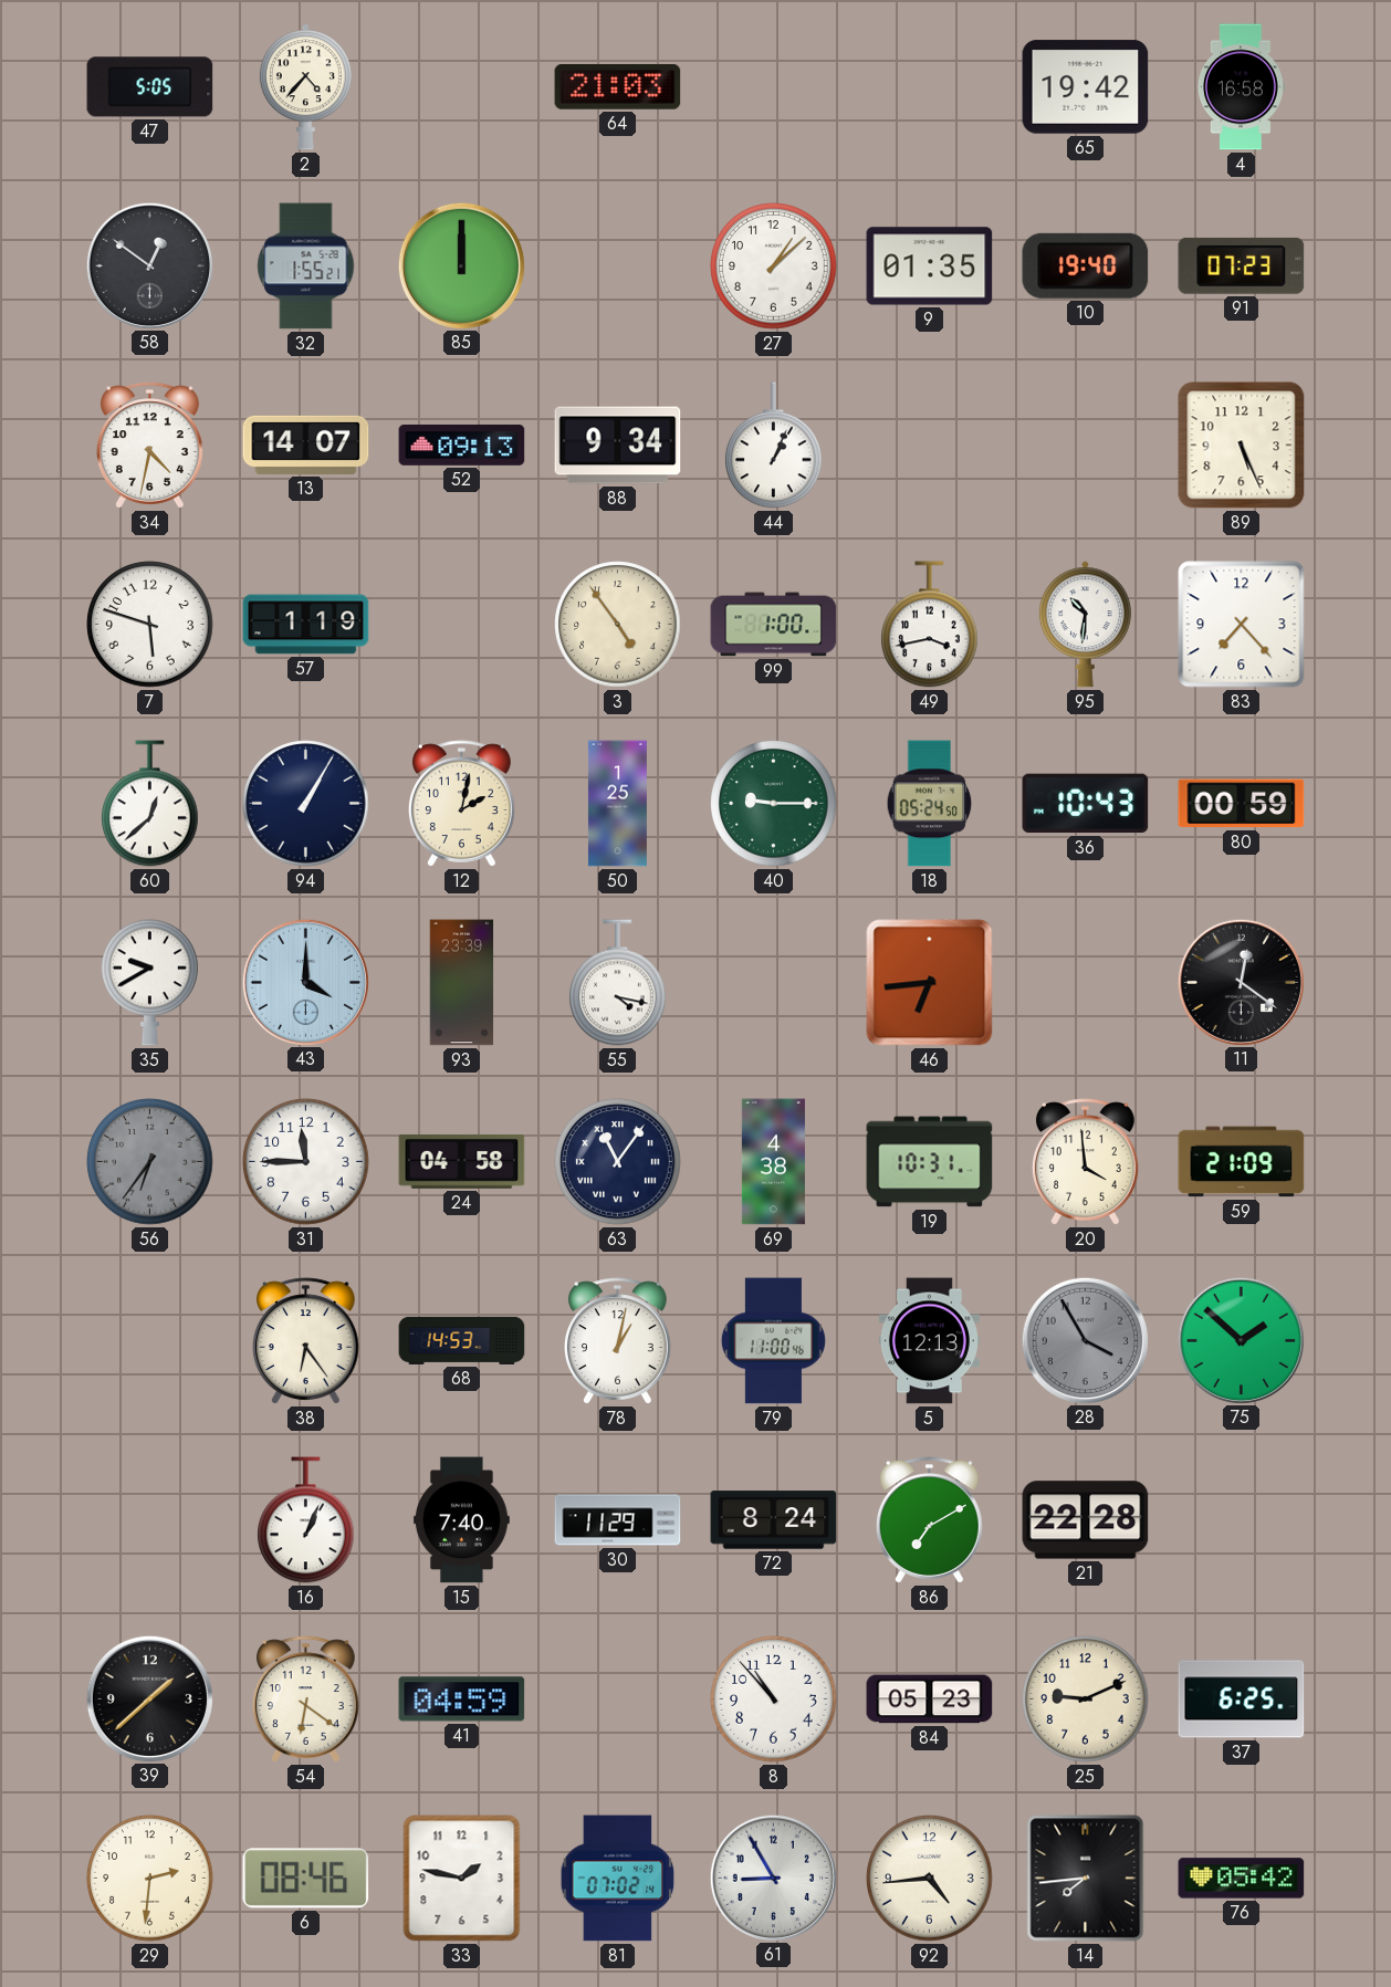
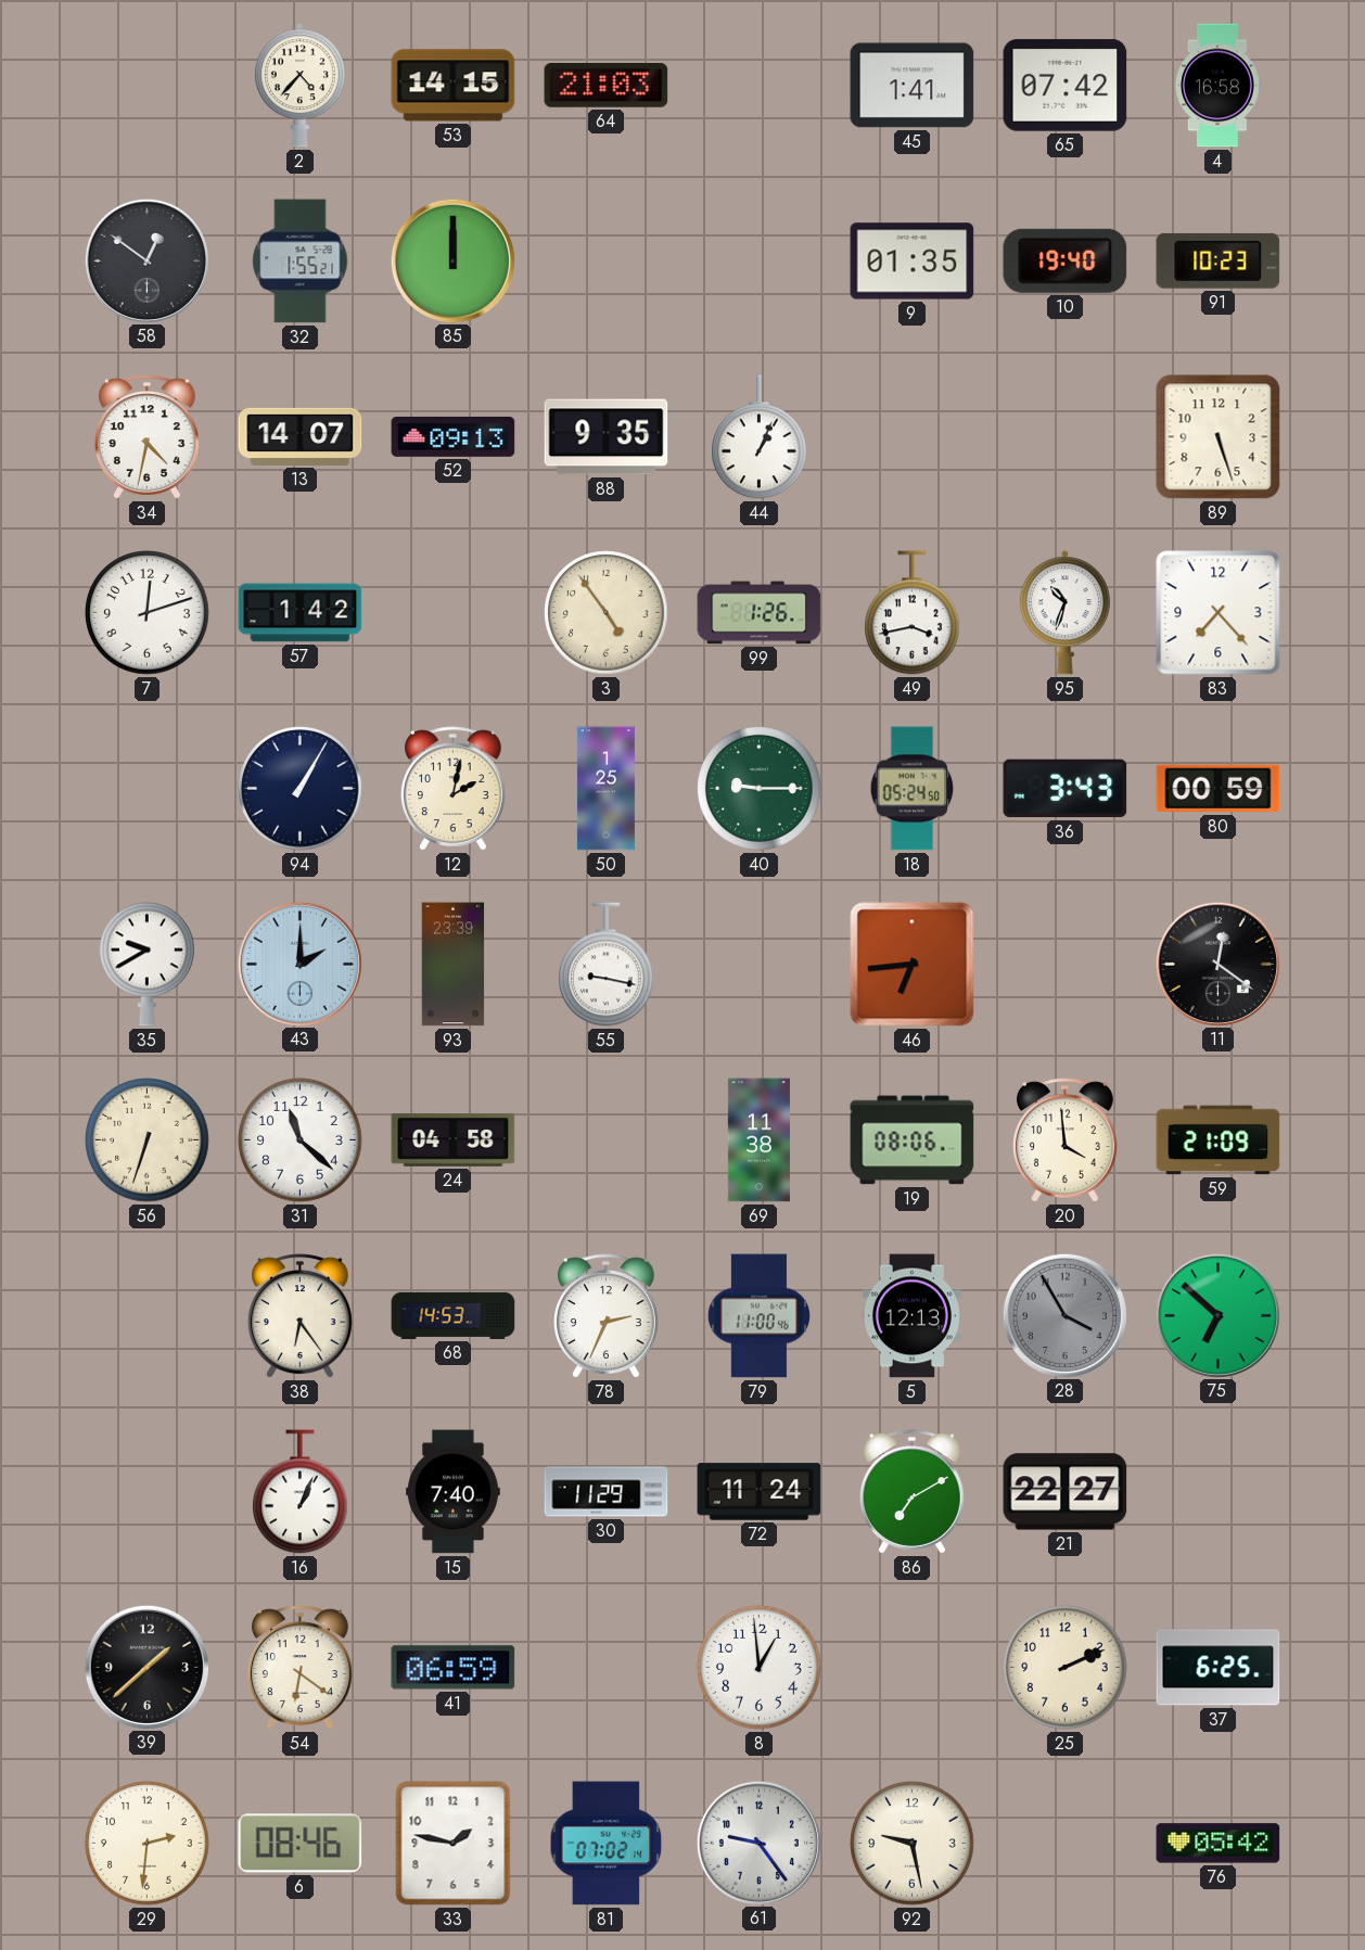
47: 5:05 -> none (150, 87)
53: none -> 14:15 (454, 86)
45: none -> 1:41 (913, 86)
65: 19:42 -> 07:42 (1066, 86)
27: 1:08 -> none (774, 266)
91: 07:23 -> 10:23 (1219, 260)
88: 9:34 -> 9:35 (607, 437)
89: 5:26 -> 5:27 (1219, 437)
7: 5:48 -> 12:12 (148, 613)
57: 1:19 -> 1:42 (301, 613)
99: 1:00 -> 1:26 (760, 613)
95: 10:31 -> 10:33 (1064, 613)
60: 12:38 -> none (150, 804)
36: 10:43 -> 3:43 (1066, 789)
43: 4:00 -> 2:00 (299, 964)
55: 4:17 -> 9:17 (607, 965)
56: 6:36 -> 6:33 (148, 1140)
56 dial: grey -> cream (148, 1140)
31: 11:45 -> 11:22 (301, 1140)
63: 11:06 -> none (618, 1162)
69: 4:38 -> 11:38 (758, 1140)
19: 10:31 -> 08:06 (913, 1140)
78: 1:02 -> 2:34 (605, 1316)
75: 1:52 -> 6:52 (1217, 1315)
72: 8:24 -> 11:24 (760, 1492)
21: 22:28 -> 22:27 (1066, 1492)
41: 04:59 -> 06:59 (454, 1668)
8: 10:53 -> 12:59 (760, 1668)
84: 05:23 -> none (930, 1700)
25: 9:11 -> 2:11 (1066, 1668)
61: 8:55 -> 9:24 (758, 1843)
92: 4:44 -> 9:28 (913, 1844)
14: 7:44 -> none (1086, 1879)
